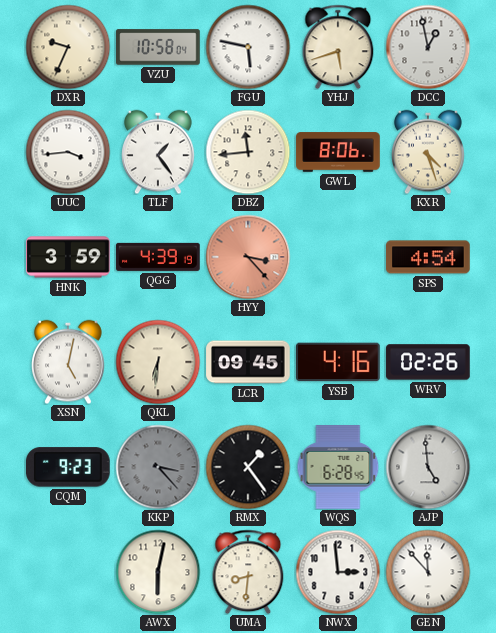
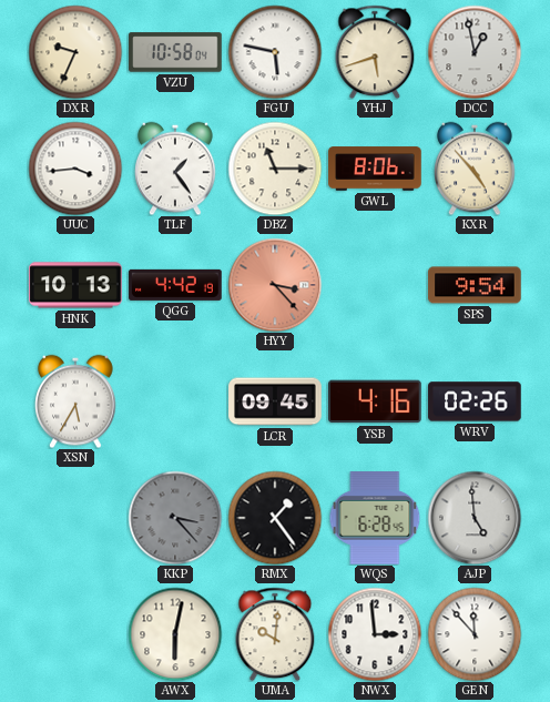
DBZ: 11:44 -> 11:15 (275, 169)
KXR: 4:27 -> 4:53 (475, 169)
HNK: 3:59 -> 10:13 (75, 285)
QGG: 4:39 -> 4:42 (175, 285)
SPS: 4:54 -> 9:54 (475, 285)
XSN: 5:02 -> 5:35 (75, 401)
QKL: 6:31 -> none (158, 362)
CQM: 9:23 -> none (69, 467)
UMA: 8:31 -> 10:01 (275, 634)
